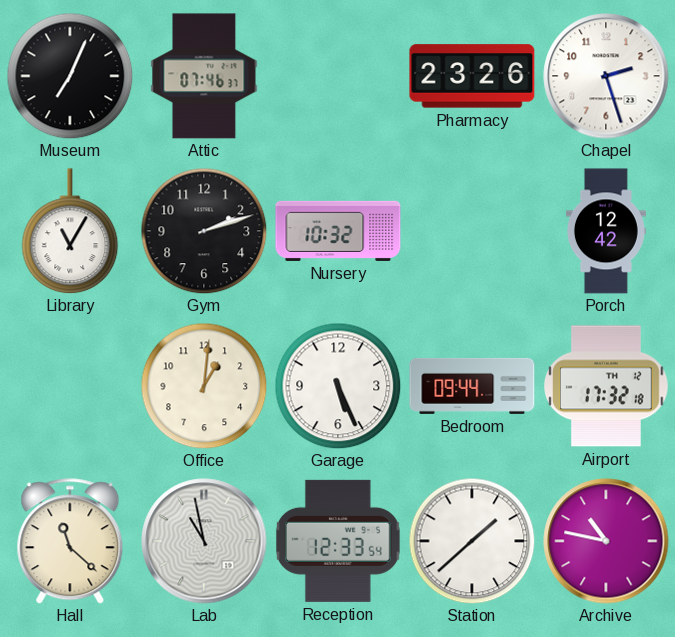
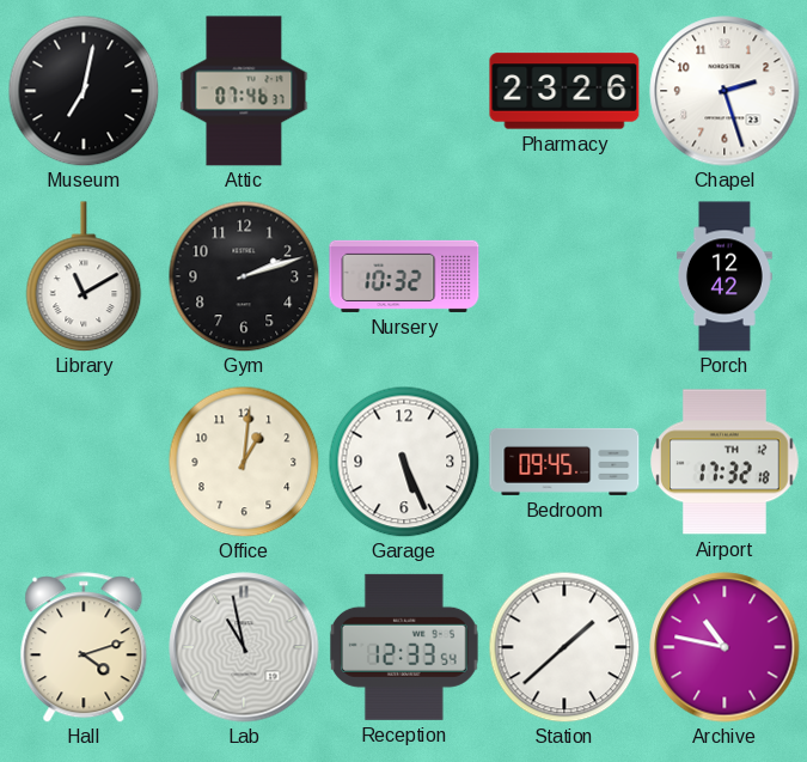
Museum: 7:04 -> 7:02 (84, 91)
Library: 11:05 -> 11:10 (84, 276)
Bedroom: 09:44 -> 09:45 (564, 462)
Hall: 11:22 -> 4:12 (84, 647)
